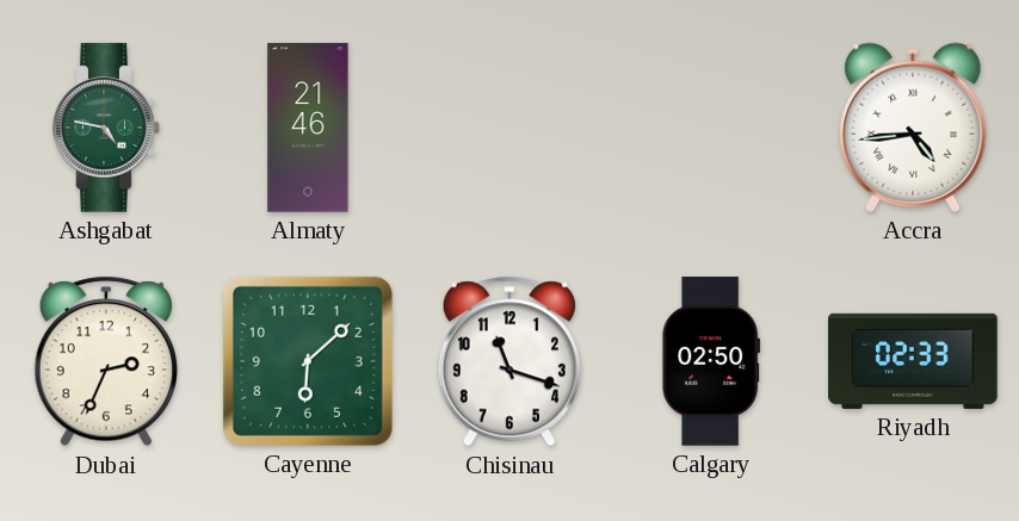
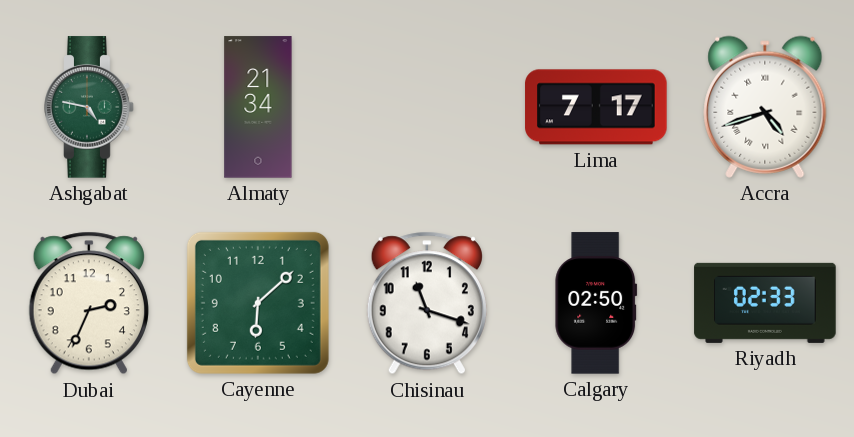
Almaty: 21:46 -> 21:34 (258, 107)
Lima: none -> 7:17 (596, 107)
Accra: 4:44 -> 4:42 (765, 107)
